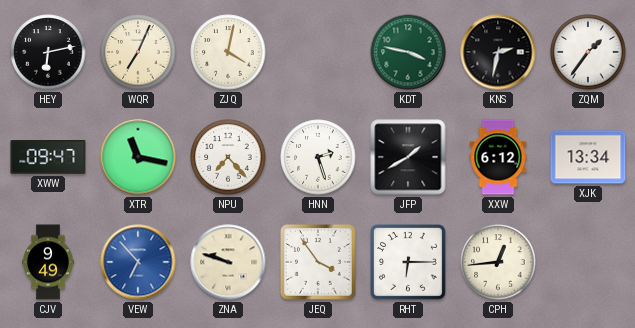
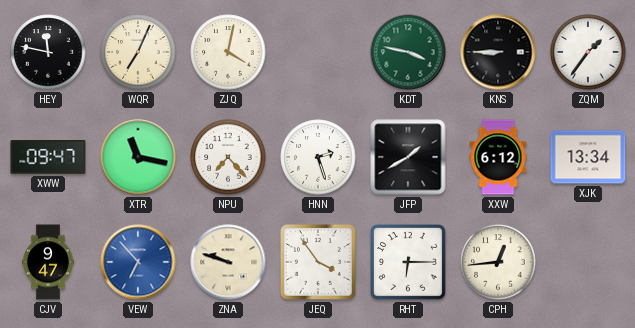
HEY: 6:13 -> 11:47 (48, 52)
KNS: 2:32 -> 8:45 (498, 52)
CJV: 9:49 -> 9:47 (48, 262)
